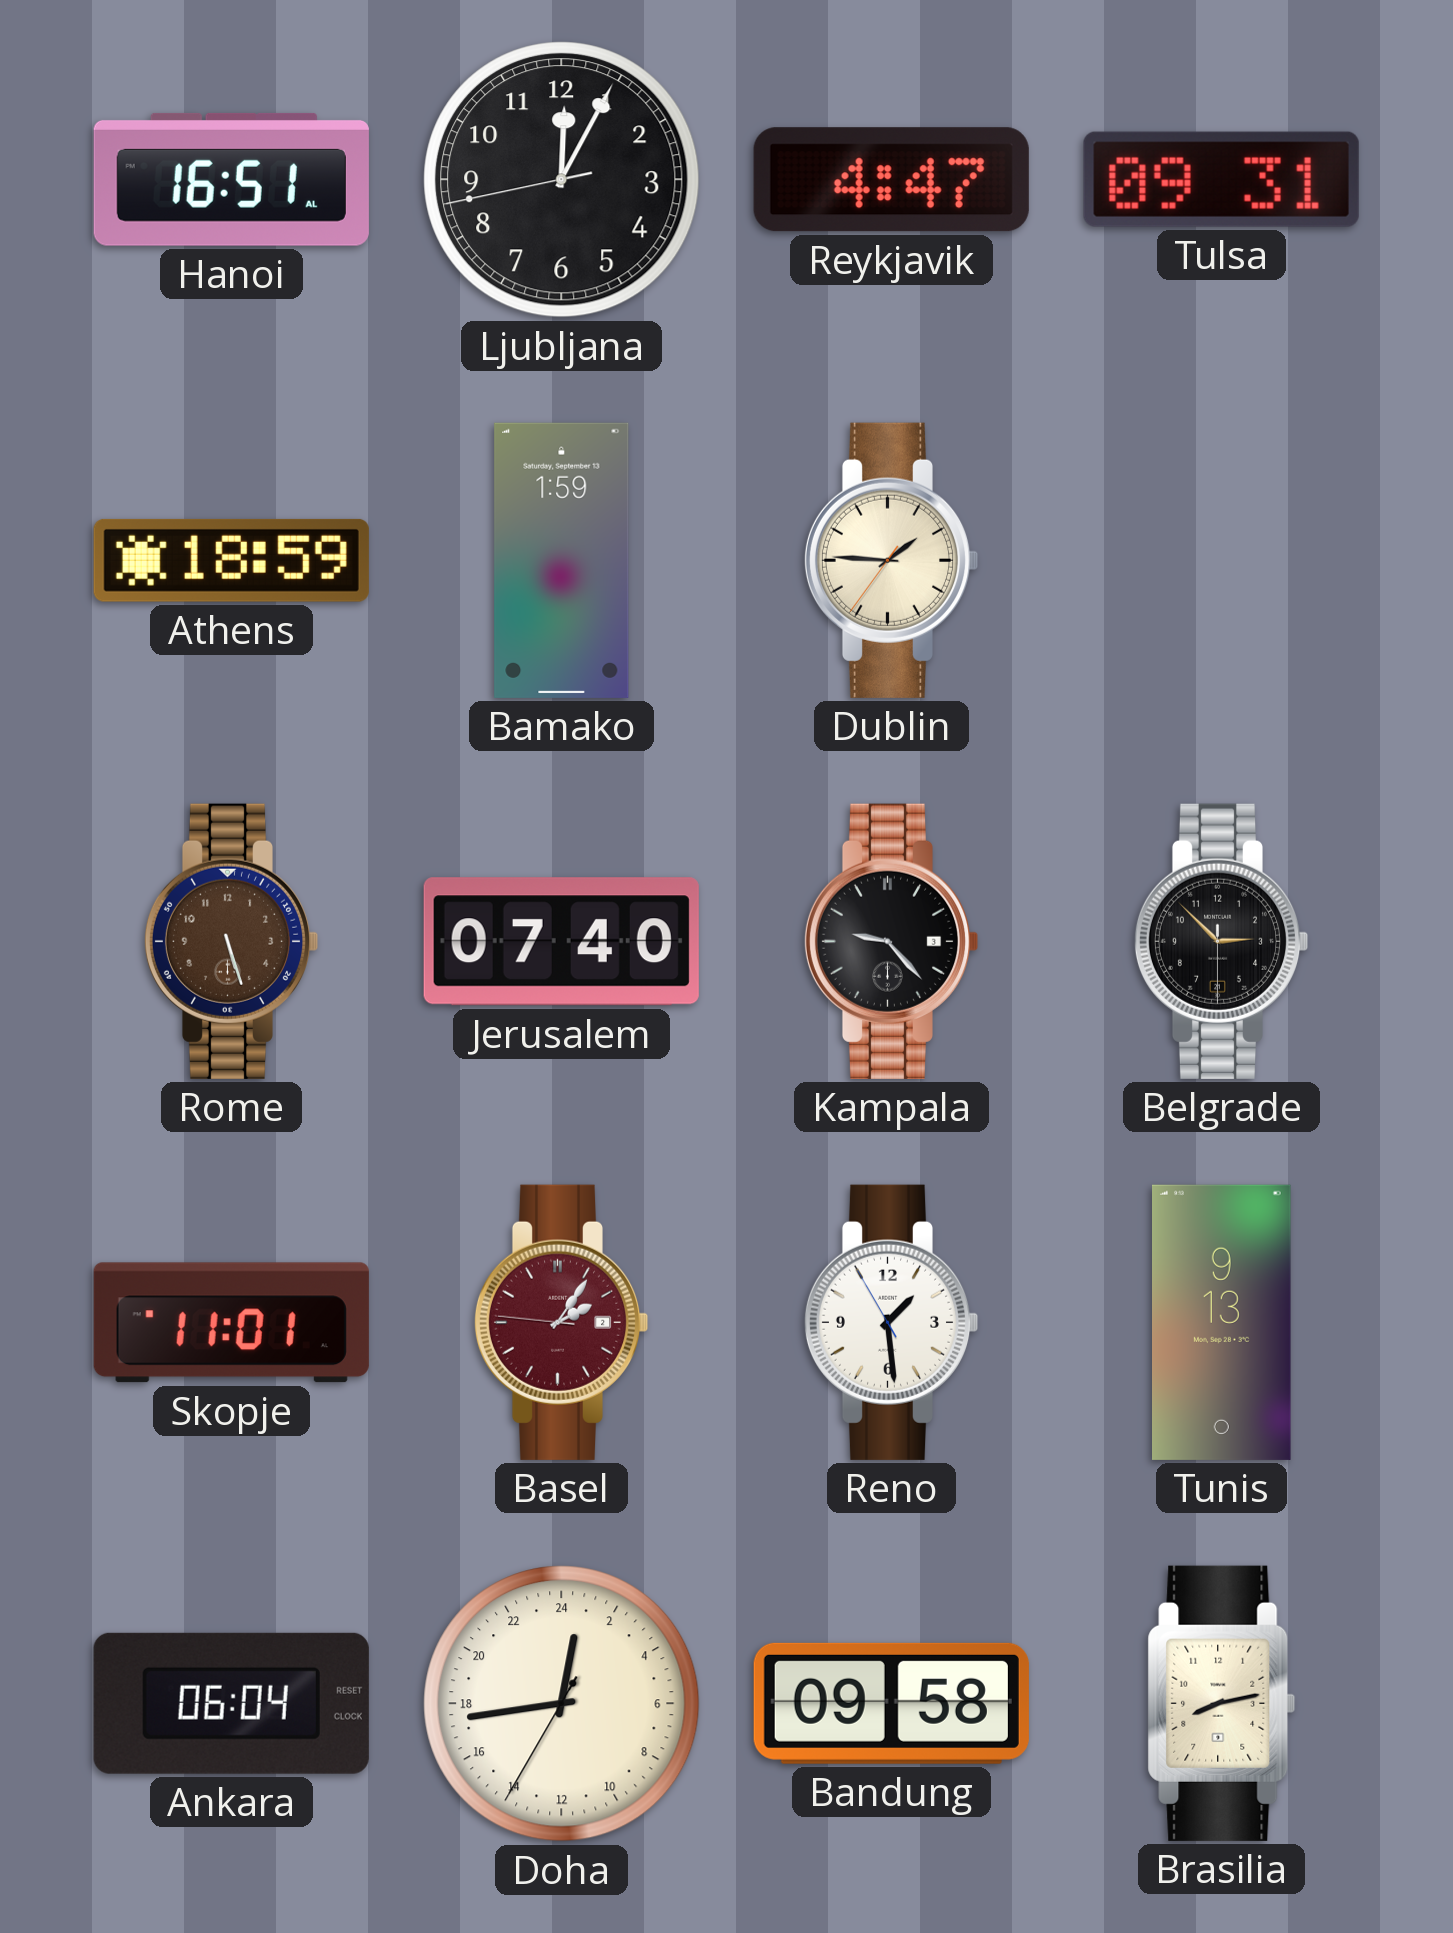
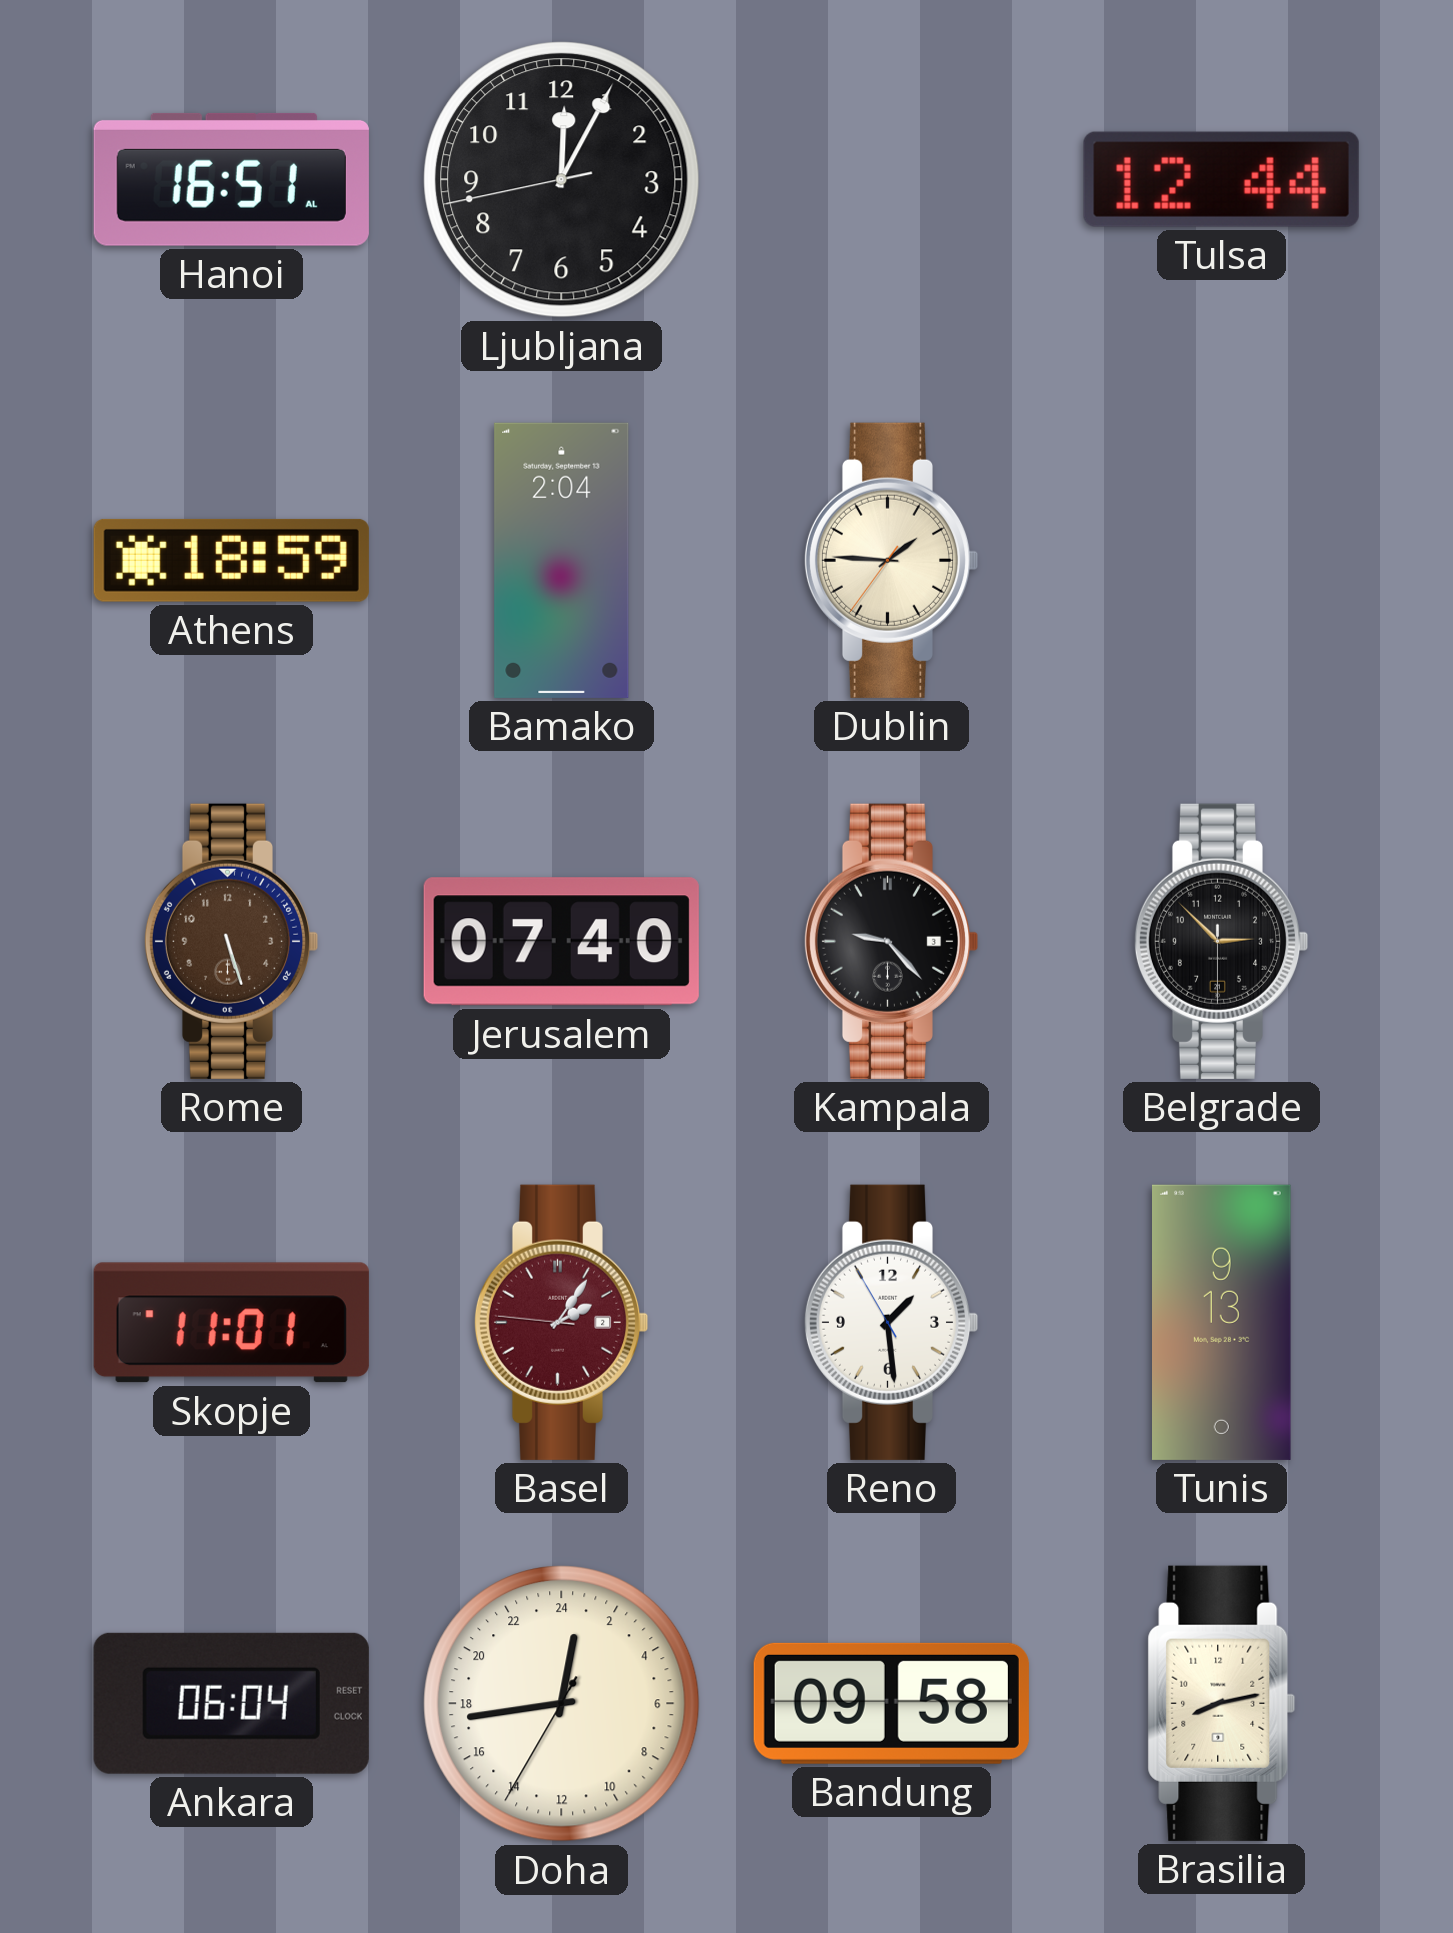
Reykjavik: 4:47 -> none (891, 180)
Tulsa: 09:31 -> 12:44 (1221, 179)
Bamako: 1:59 -> 2:04 (562, 560)
